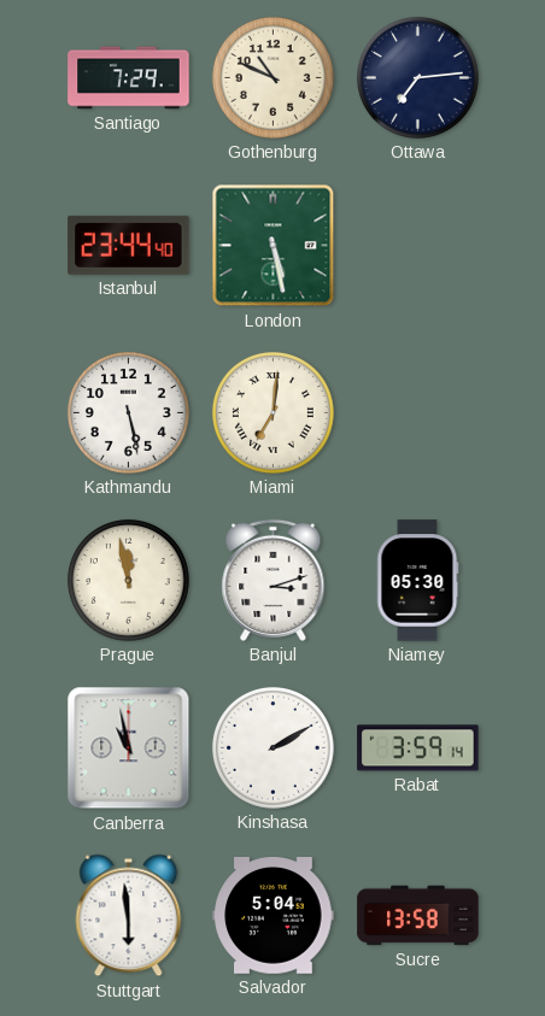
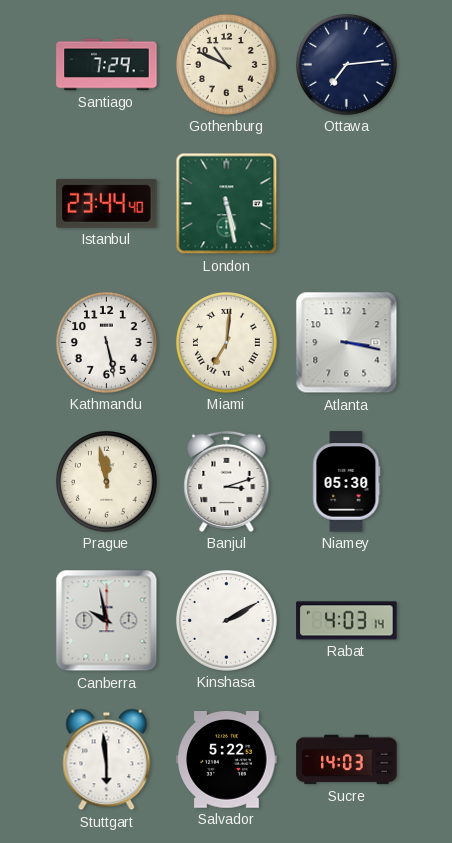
Atlanta: none -> 3:17 (347, 343)
Canberra: 10:58 -> 9:58 (107, 621)
Rabat: 3:59 -> 4:03 (347, 621)
Salvador: 5:04 -> 5:22 (227, 760)
Sucre: 13:58 -> 14:03 (347, 760)
